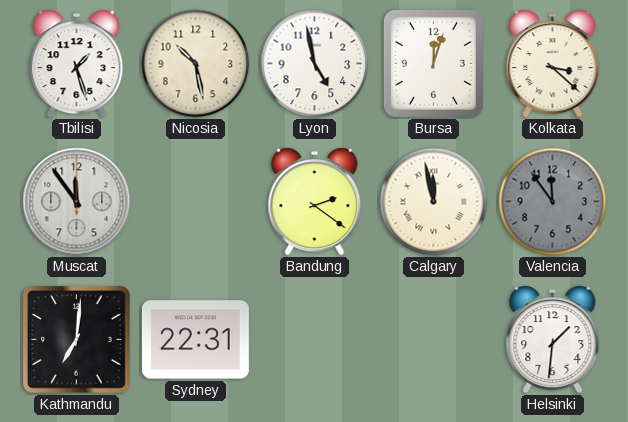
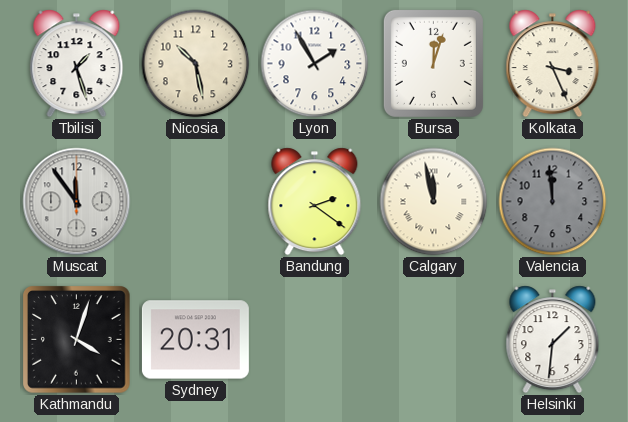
Lyon: 4:58 -> 1:55 (315, 64)
Kolkata: 3:22 -> 3:26 (553, 64)
Valencia: 11:54 -> 11:59 (553, 202)
Kathmandu: 7:01 -> 4:03 (77, 340)
Sydney: 22:31 -> 20:31 (195, 340)
